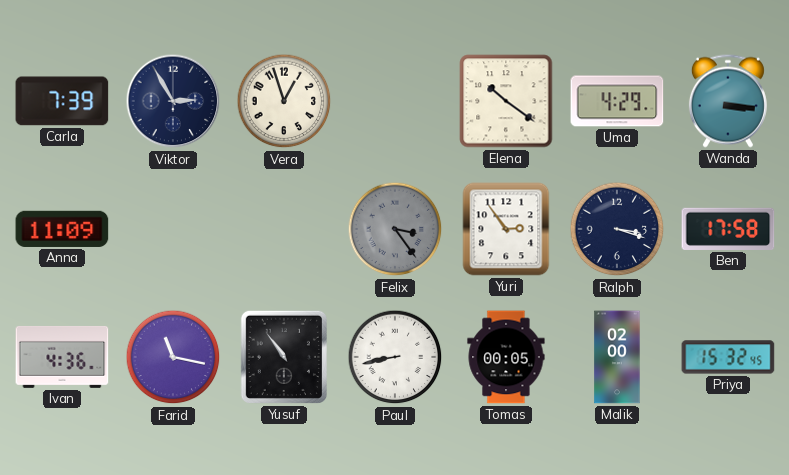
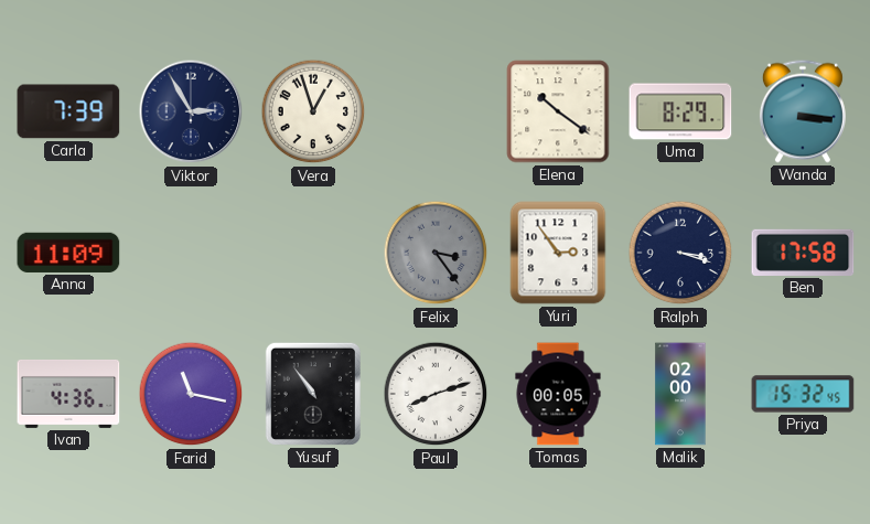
Uma: 4:29 -> 8:29 (680, 111)
Paul: 8:43 -> 8:12 (436, 394)
